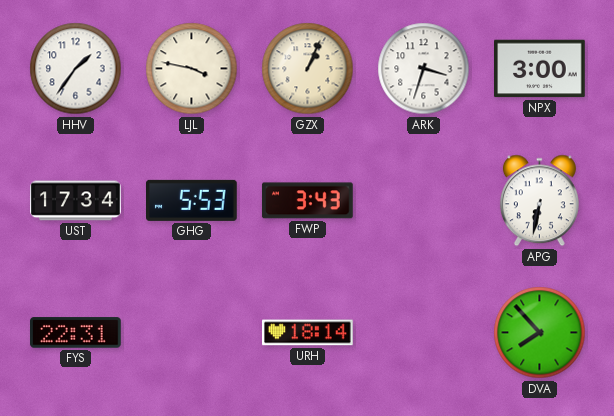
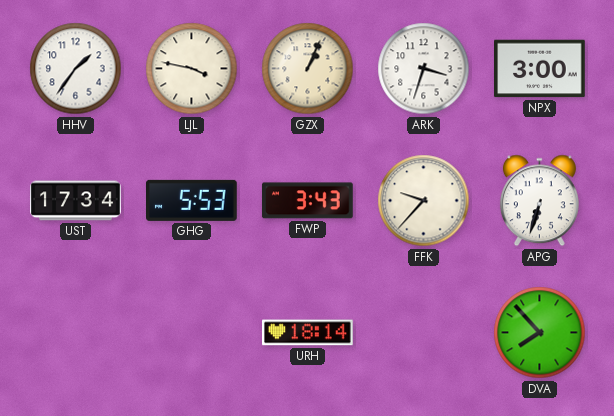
FFK: none -> 9:37 (424, 201)
APG: 6:32 -> 6:33 (539, 201)
FYS: 22:31 -> none (76, 333)
